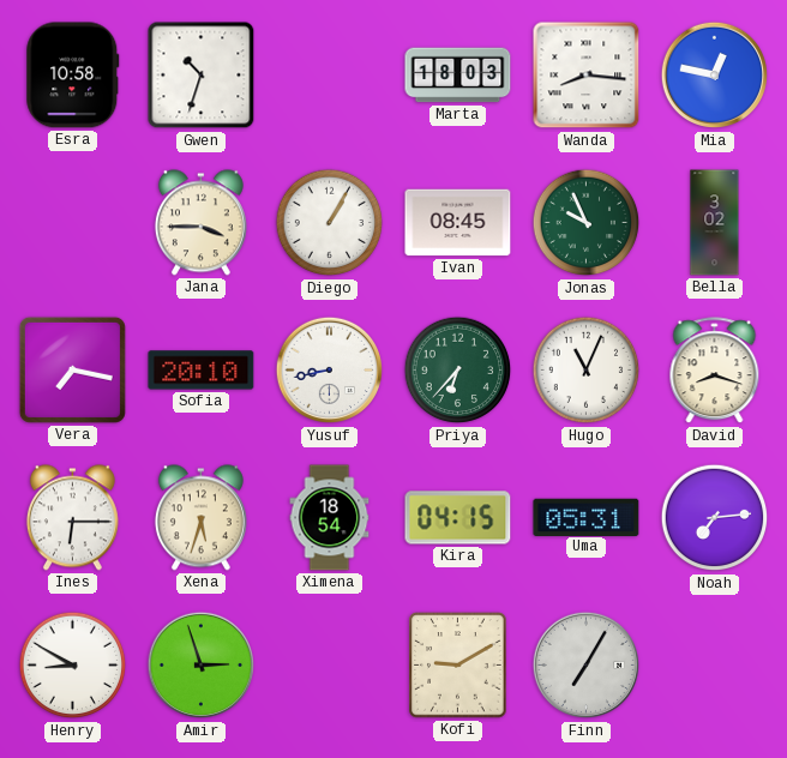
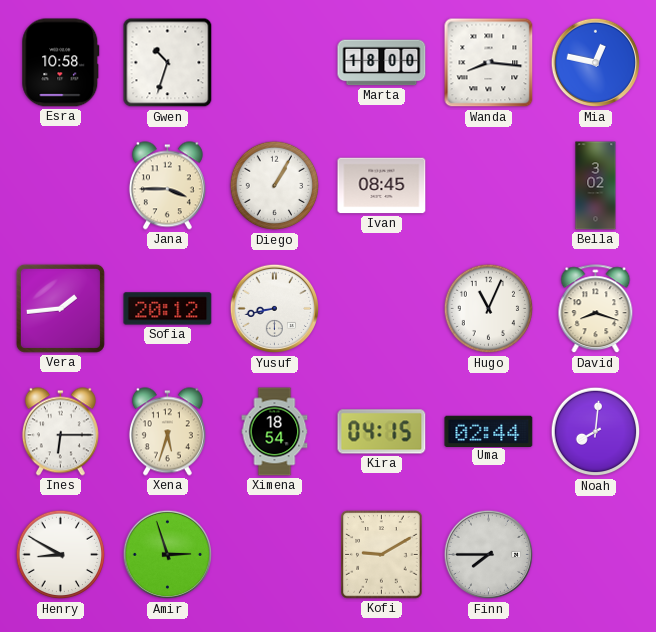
Marta: 18:03 -> 18:00 (382, 63)
Jonas: 9:56 -> none (587, 223)
Vera: 7:17 -> 1:44 (60, 308)
Sofia: 20:10 -> 20:12 (168, 309)
Priya: 6:37 -> none (458, 371)
Uma: 05:31 -> 02:44 (489, 431)
Noah: 7:14 -> 8:01 (596, 432)
Finn: 7:05 -> 7:45 (489, 555)
